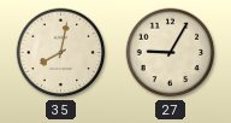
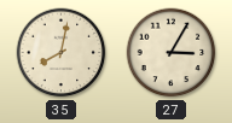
27: 9:05 -> 3:05 (172, 53)
